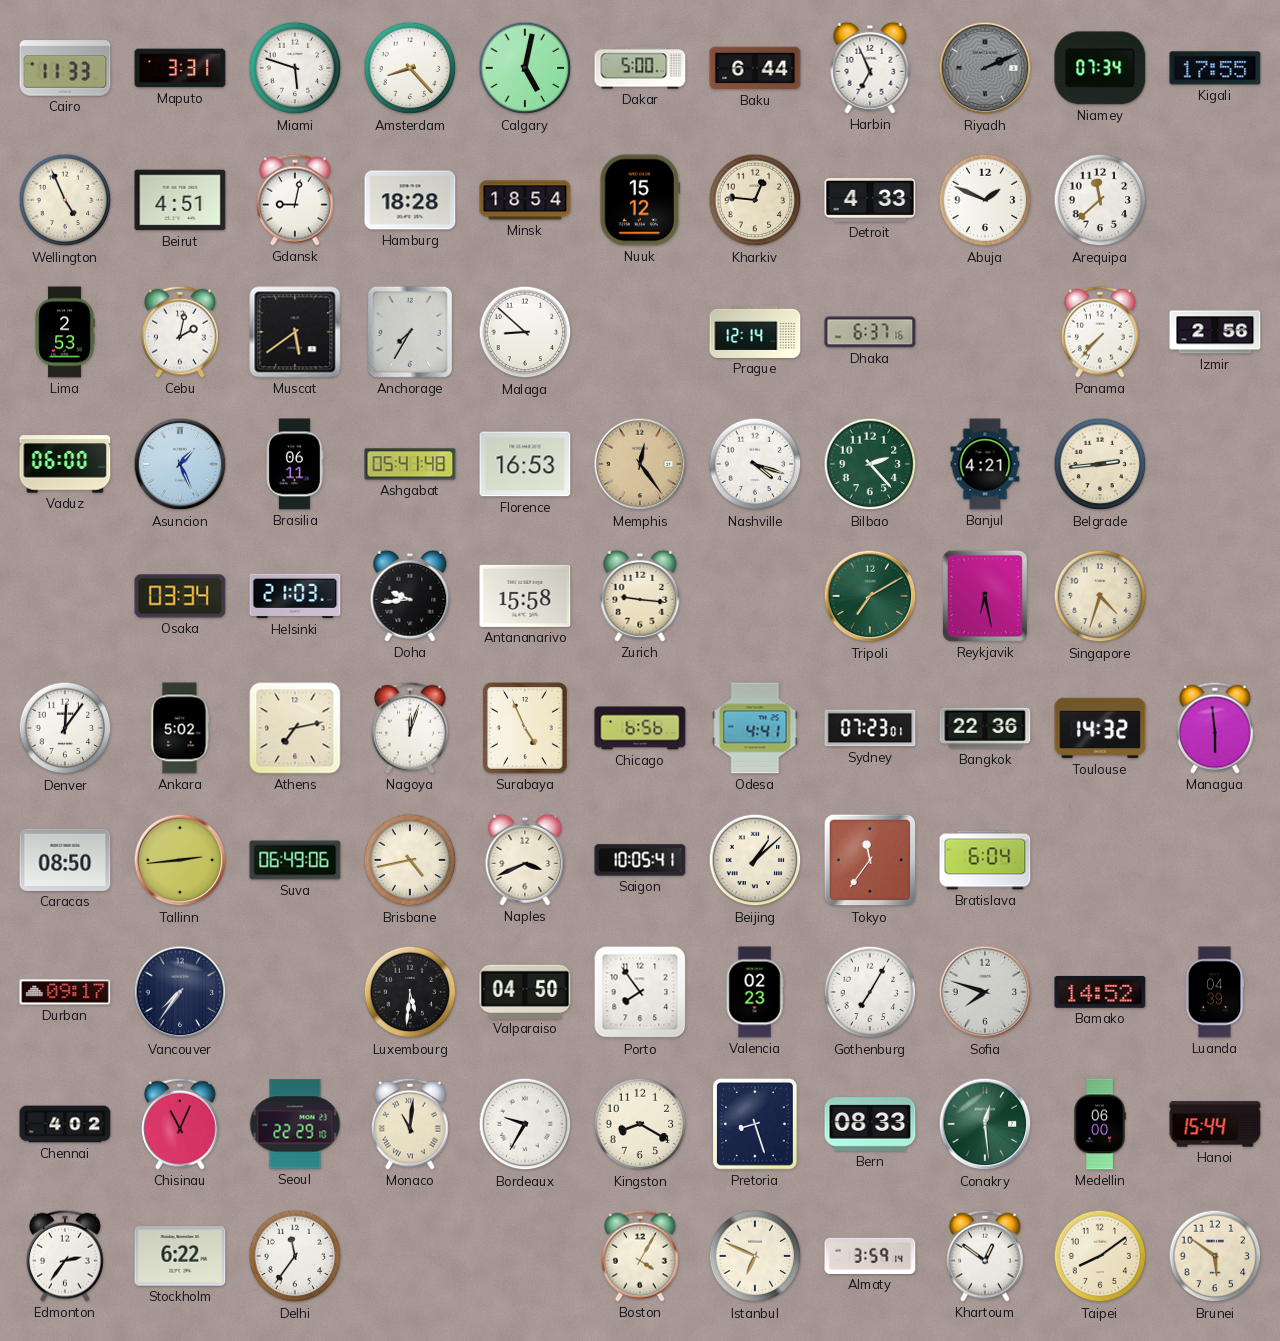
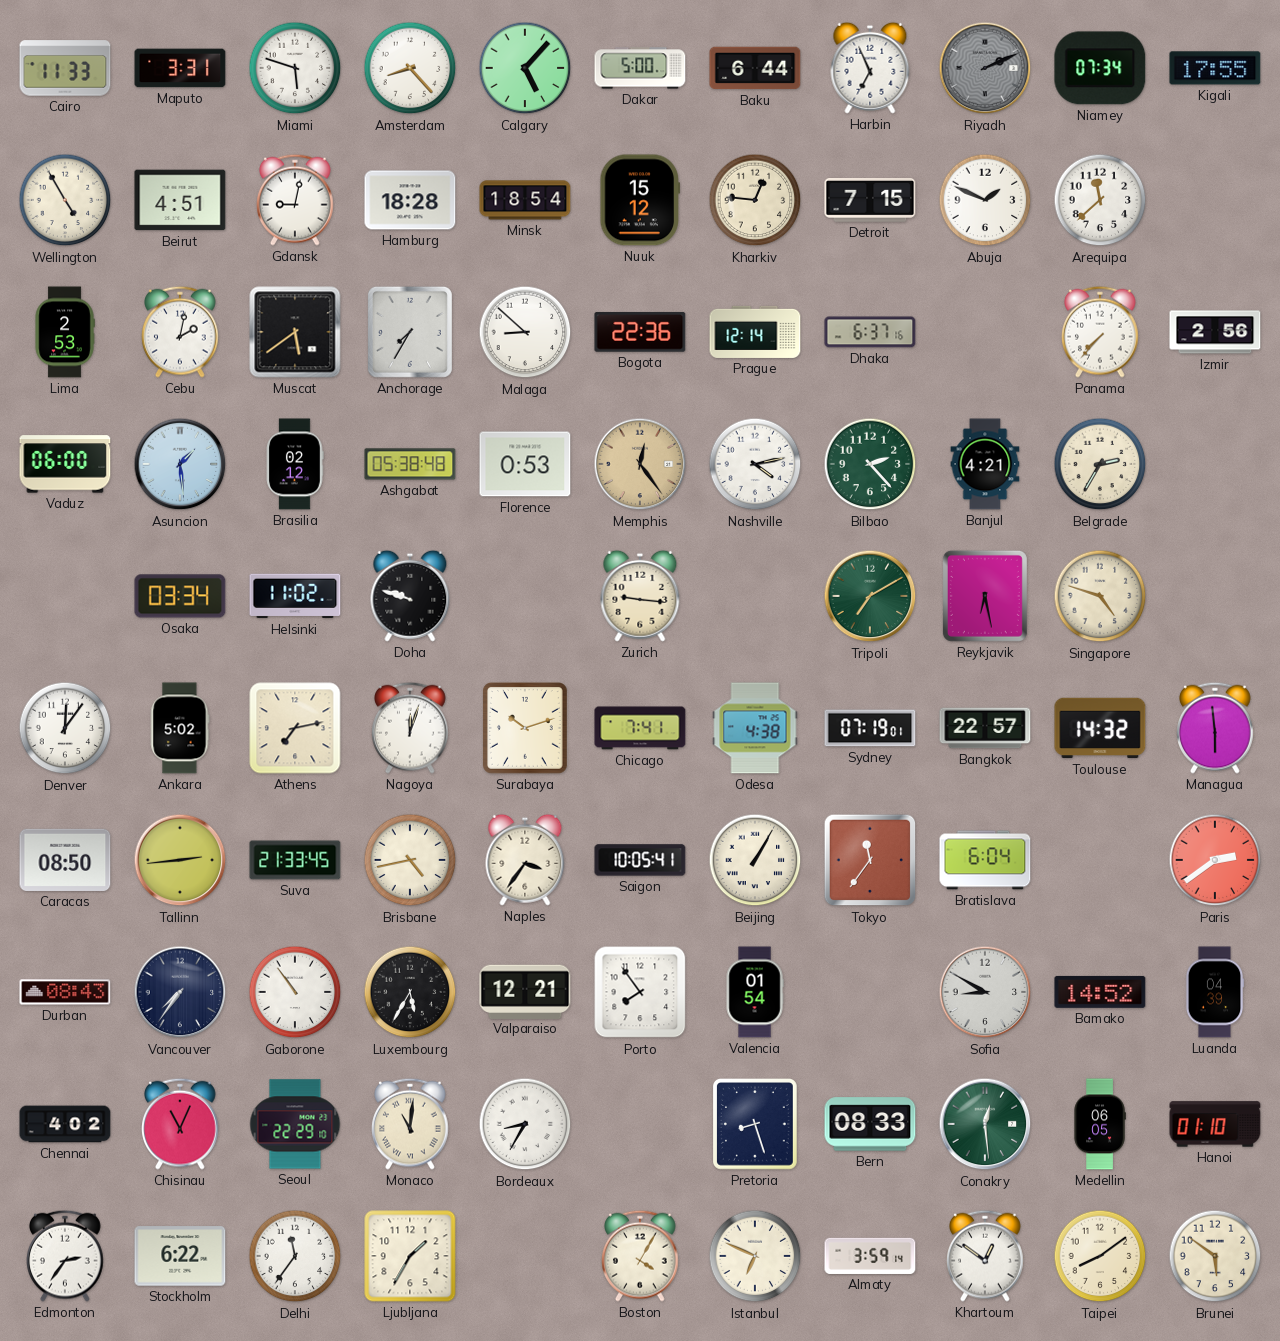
Calgary: 5:02 -> 5:07 (525, 68)
Wellington: 4:56 -> 4:55 (65, 200)
Detroit: 4:33 -> 7:15 (870, 201)
Bogota: none -> 22:36 (640, 332)
Asuncion: 1:26 -> 1:29 (180, 464)
Brasilia: 06:11 -> 02:12 (295, 464)
Ashgabat: 05:41 -> 05:38 (410, 464)
Florence: 16:53 -> 0:53 (525, 464)
Nashville: 4:18 -> 4:13 (755, 464)
Belgrade: 2:44 -> 2:35 (1100, 464)
Helsinki: 21:03 -> 11:02 (295, 596)
Doha: 9:44 -> 9:48 (410, 596)
Antananarivo: 15:58 -> none (525, 596)
Singapore: 4:33 -> 4:48 (1100, 596)
Surabaya: 4:56 -> 10:12 (526, 729)
Chicago: 6:56 -> 7:41 (640, 728)
Odesa: 4:41 -> 4:38 (755, 728)
Sydney: 07:23 -> 07:19 (870, 728)
Bangkok: 22:36 -> 22:57 (985, 728)
Suva: 06:49 -> 21:33 (295, 860)
Naples: 3:41 -> 3:36 (525, 860)
Beijing: 1:08 -> 1:05 (755, 860)
Paris: none -> 2:39 (1215, 860)
Durban: 09:17 -> 08:43 (65, 992)
Gaborone: none -> 10:54 (295, 992)
Luxembourg: 5:31 -> 5:35 (410, 992)
Valparaiso: 04:50 -> 12:21 (525, 991)
Valencia: 02:23 -> 01:54 (755, 992)
Gothenburg: 7:05 -> none (870, 992)
Sofia: 7:48 -> 8:50 (985, 992)
Bordeaux: 9:35 -> 8:35 (525, 1124)
Kingston: 8:20 -> none (640, 1124)
Medellin: 06:00 -> 06:05 (1100, 1124)
Hanoi: 15:44 -> 01:10 (1215, 1124)
Ljubljana: none -> 1:35 (410, 1256)
